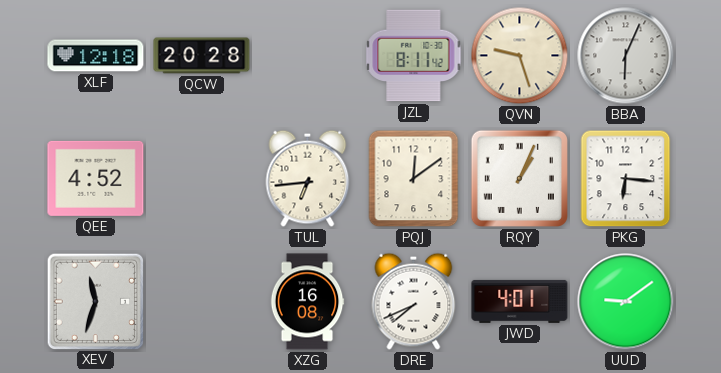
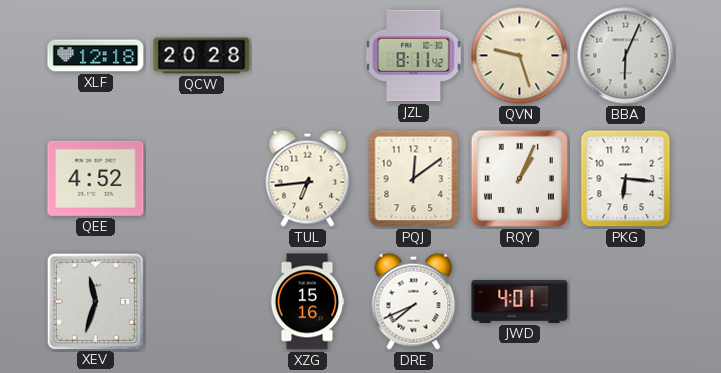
XZG: 16:08 -> 15:16 (307, 302)
UUD: 9:09 -> none (626, 302)
